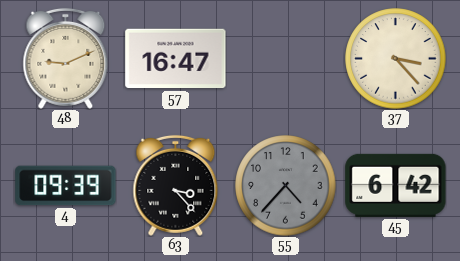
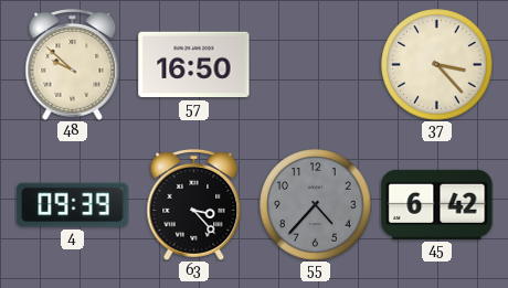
48: 9:11 -> 9:52 (73, 64)
57: 16:47 -> 16:50 (194, 65)
